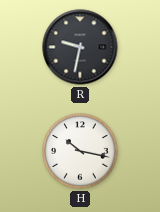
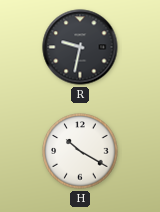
H: 10:17 -> 10:20 (80, 151)
